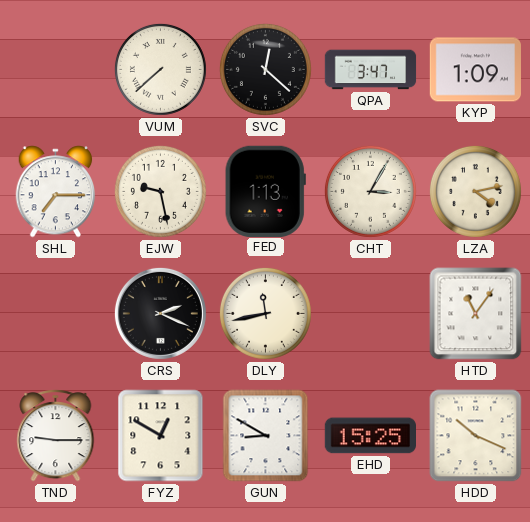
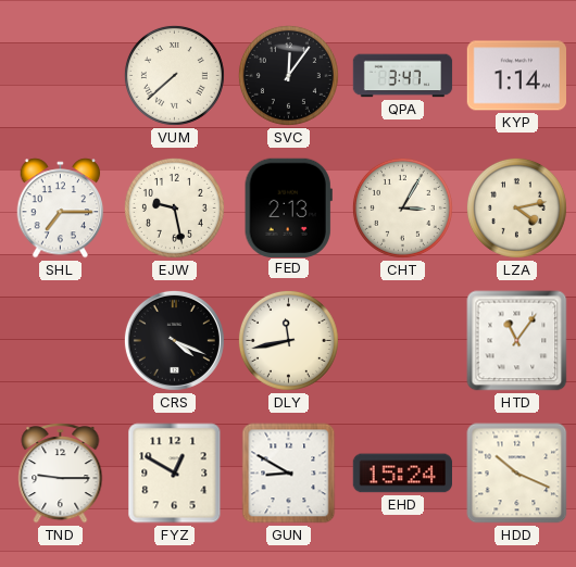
SVC: 12:22 -> 12:06 (288, 75)
KYP: 1:09 -> 1:14 (516, 76)
FED: 1:13 -> 2:13 (288, 207)
CRS: 2:19 -> 4:19 (174, 340)
EHD: 15:25 -> 15:24 (402, 474)
